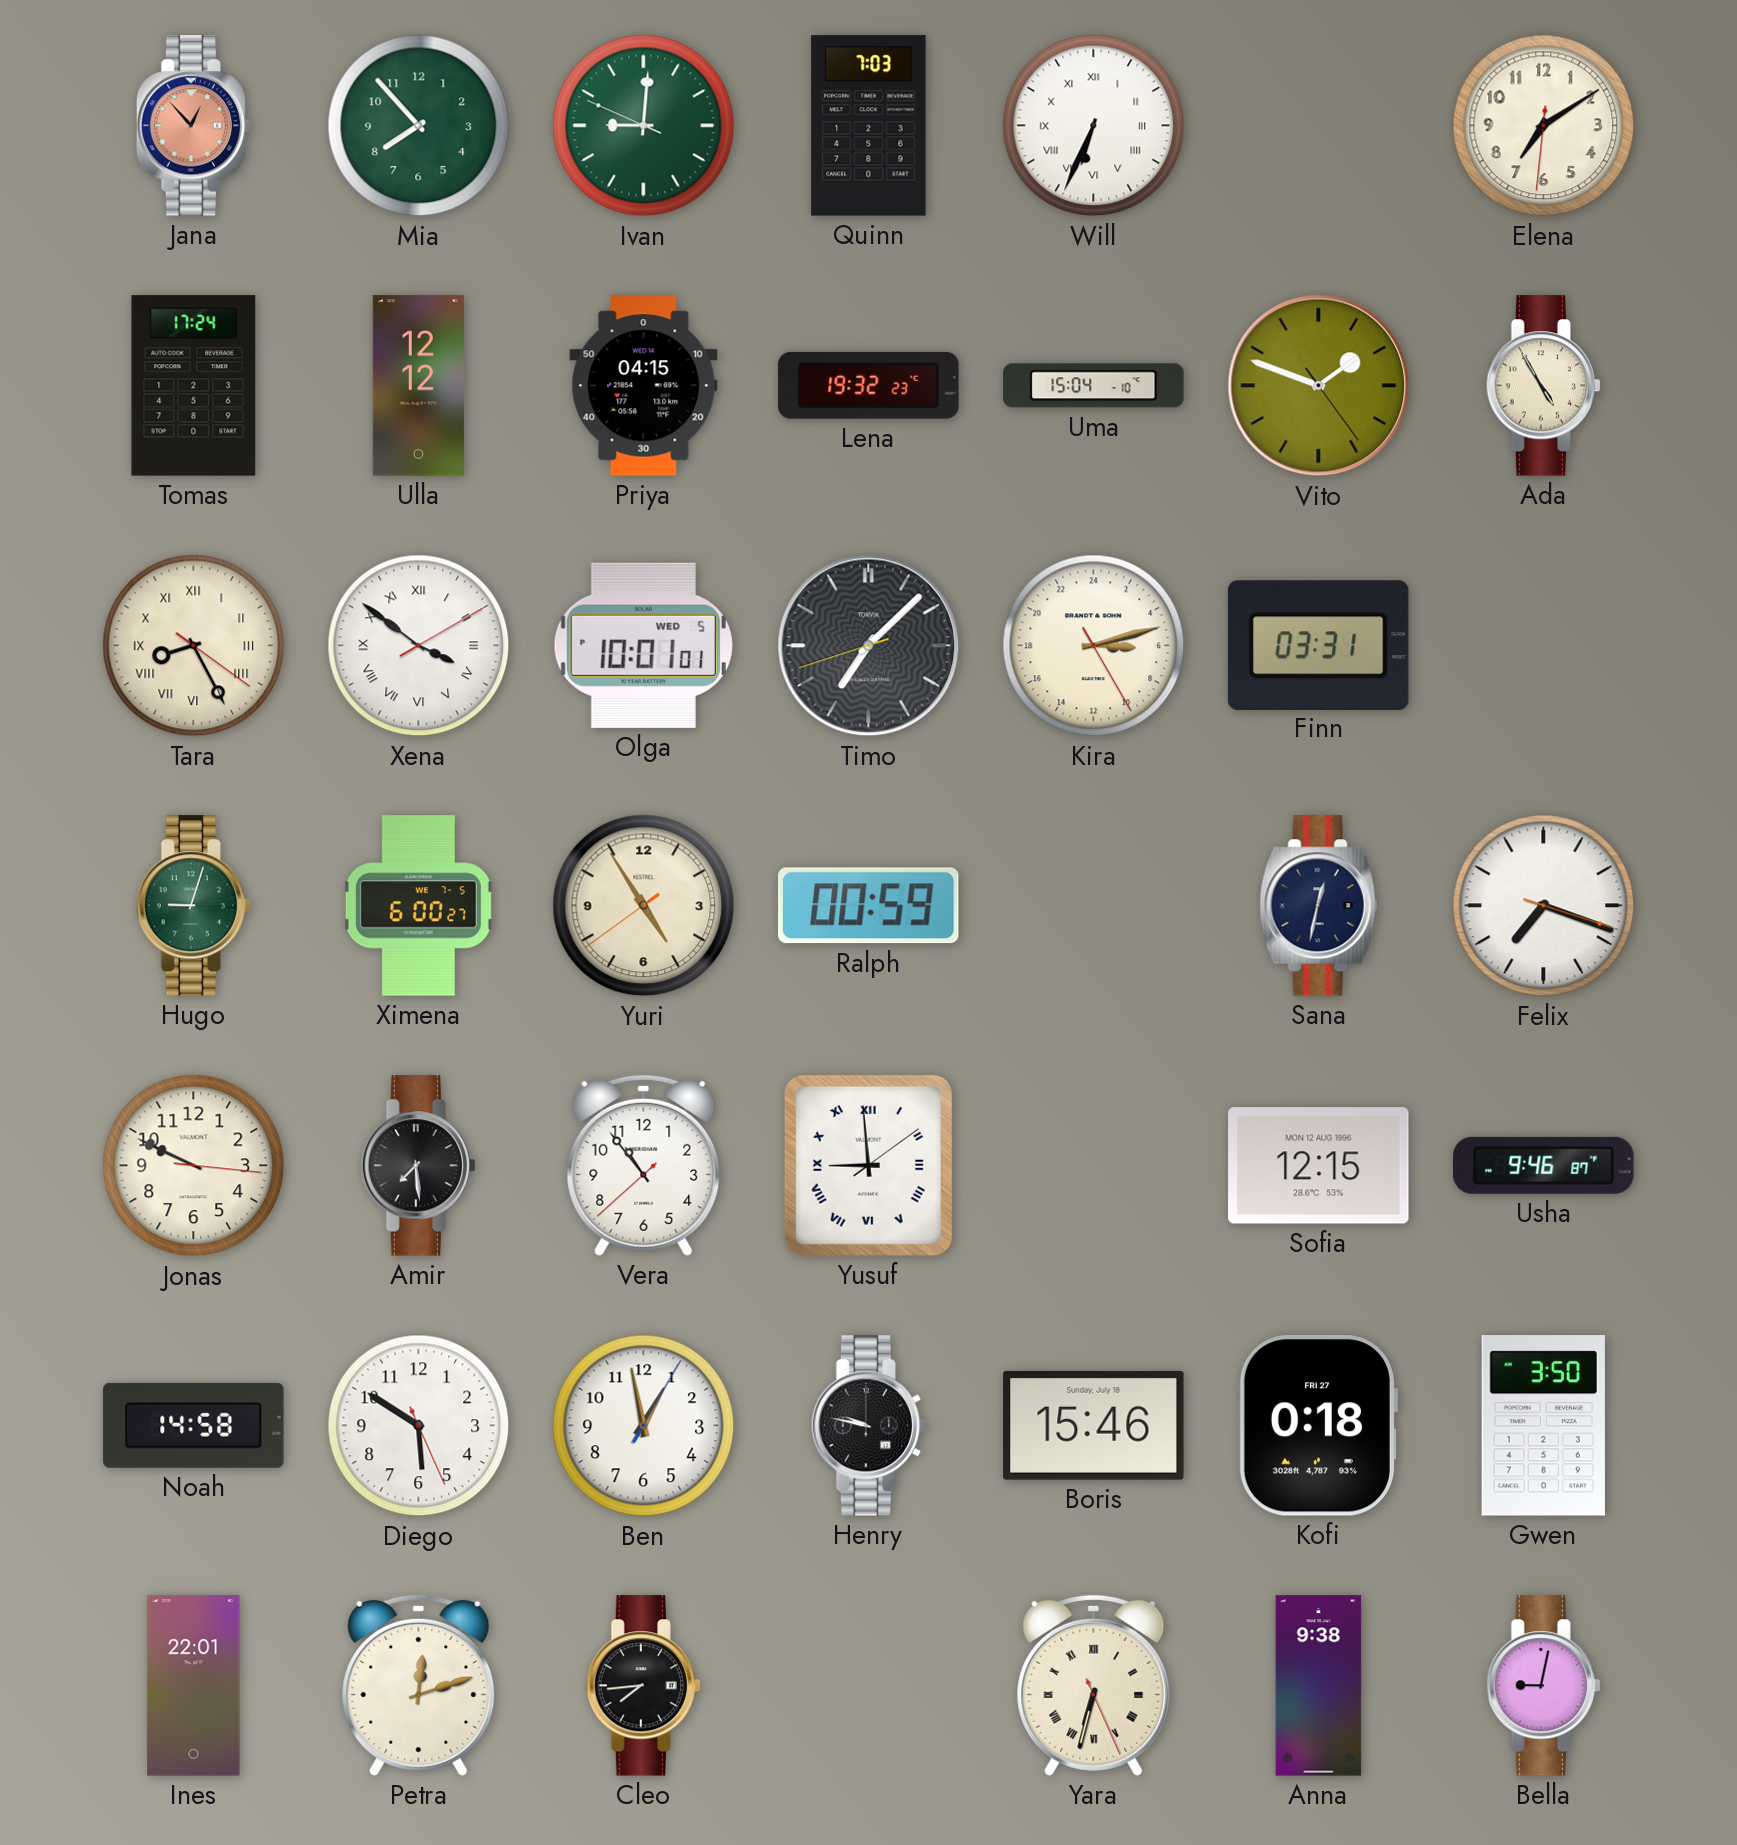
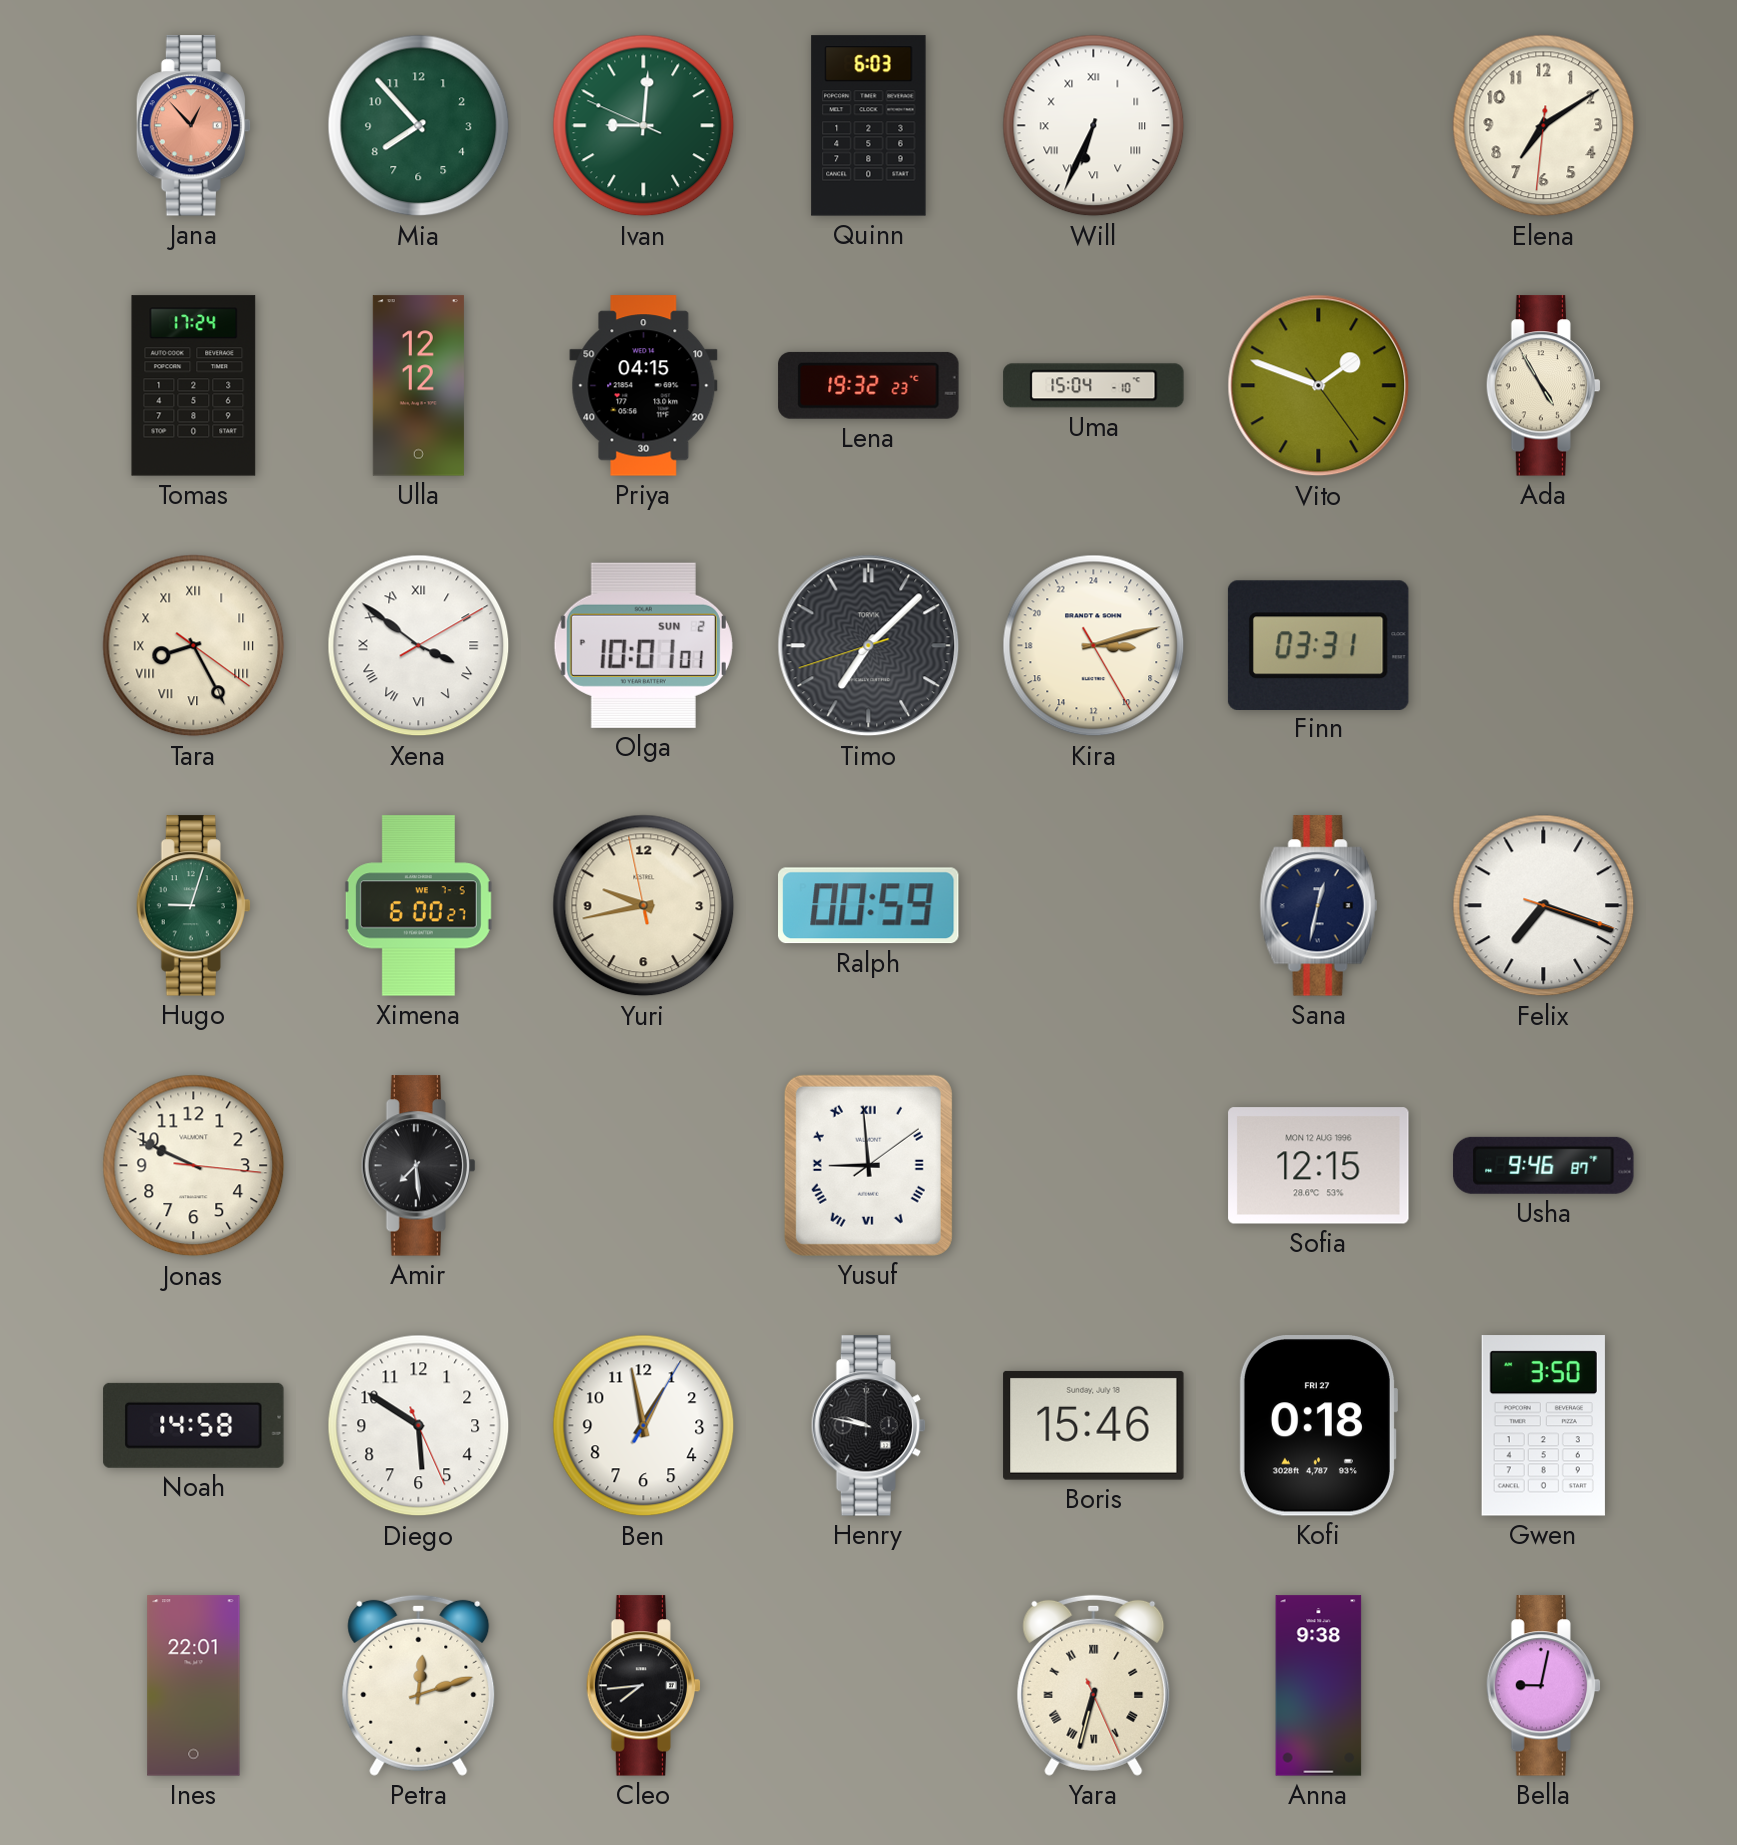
Quinn: 7:03 -> 6:03 (869, 126)
Olga date: WED 5 -> SUN 2 (643, 645)
Yuri: 4:54 -> 9:42 (644, 906)
Vera: 10:53 -> none (644, 1165)
